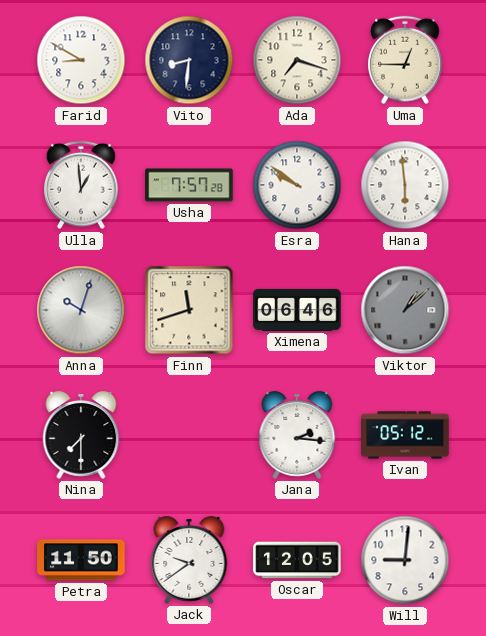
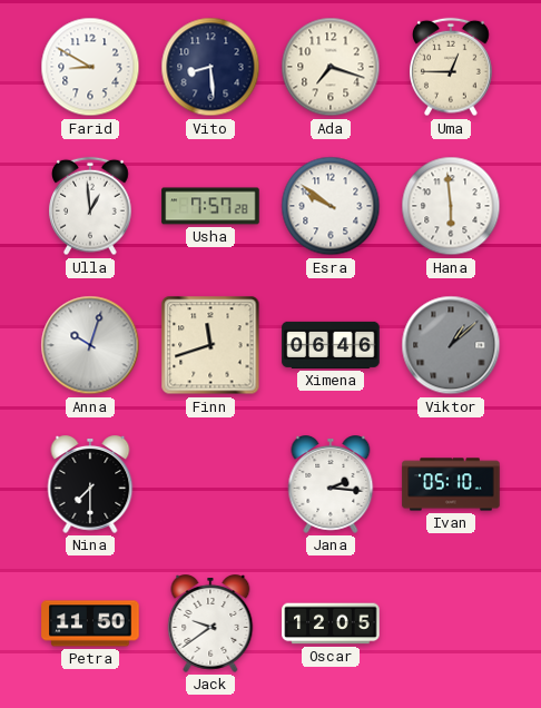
Vito: 8:31 -> 8:29 (210, 67)
Ivan: 05:12 -> 05:10 (451, 484)
Will: 9:01 -> none (405, 560)
